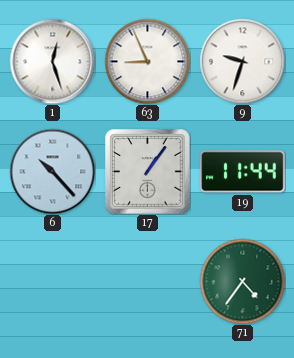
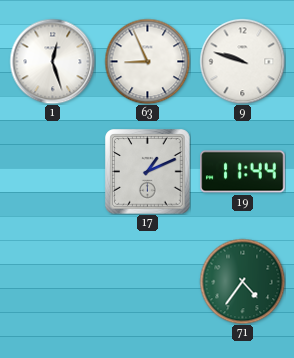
9: 9:33 -> 9:48 (242, 61)
6: 10:23 -> none (52, 171)
17: 1:06 -> 1:11 (148, 172)
